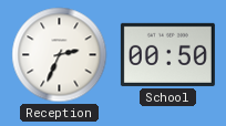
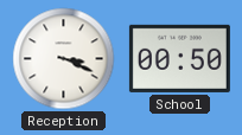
Reception: 2:34 -> 3:19 (64, 59)
